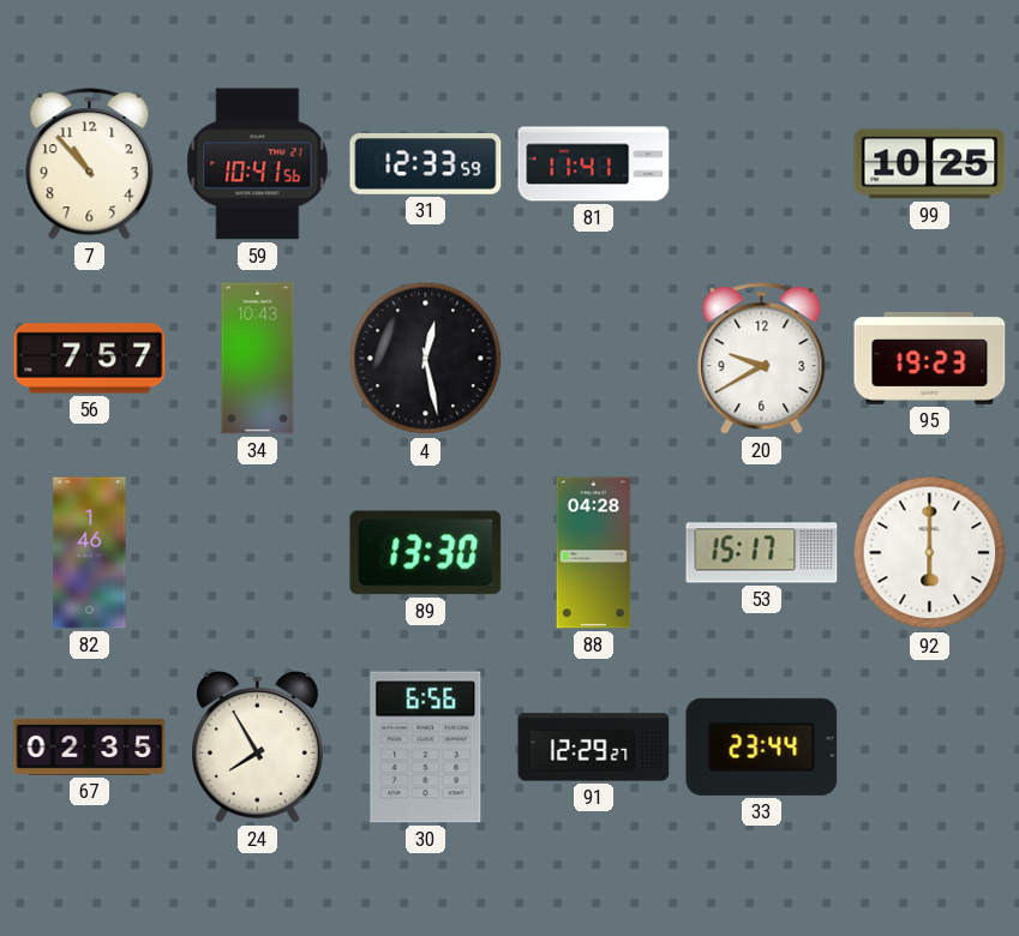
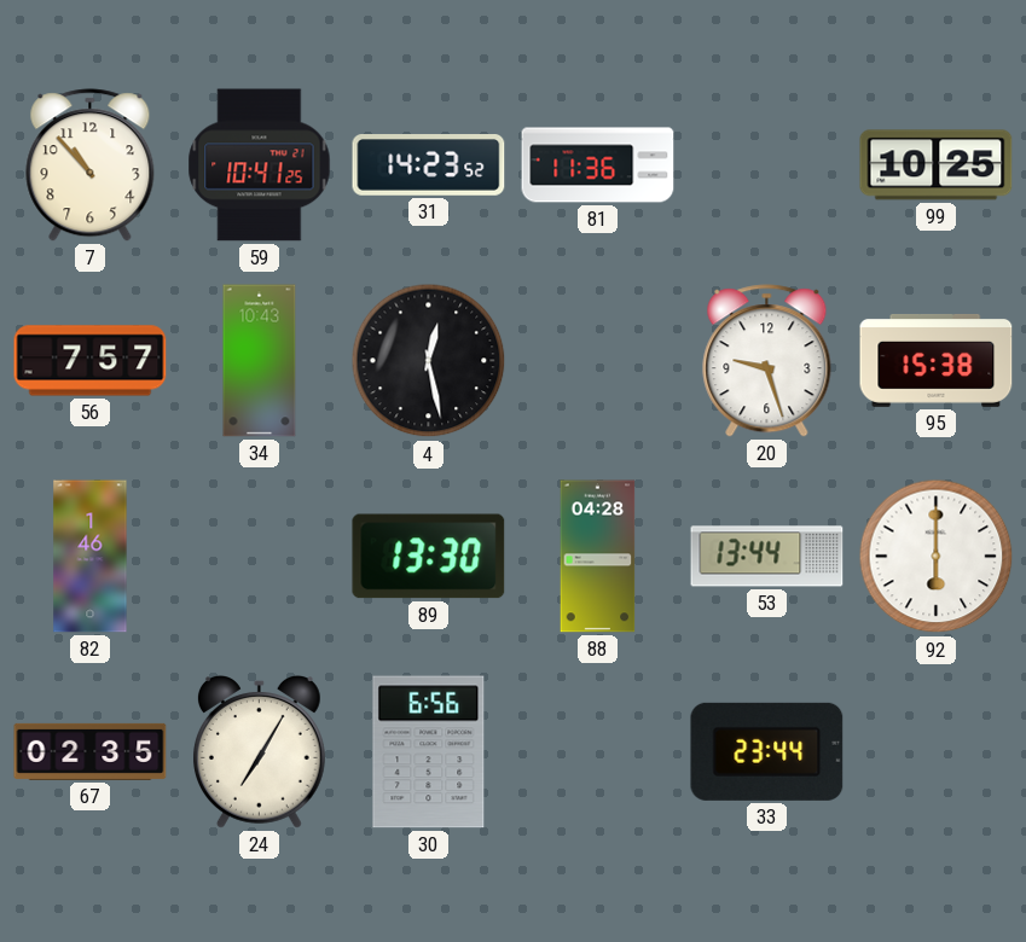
59: 10:41:56 -> 10:41:25 (260, 165)
31: 12:33 -> 14:23 (429, 165)
81: 11:41 -> 11:36 (598, 165)
20: 9:40 -> 9:27 (767, 361)
95: 19:23 -> 15:38 (937, 360)
53: 15:17 -> 13:44 (767, 557)
24: 7:55 -> 7:05 (259, 752)
91: 12:29 -> none (594, 748)
